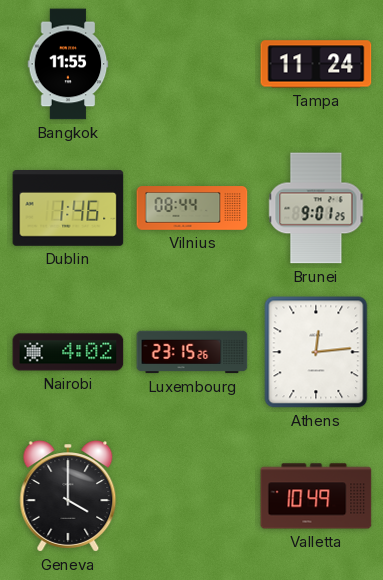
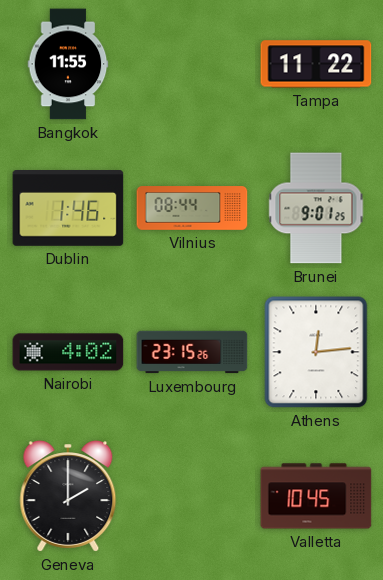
Tampa: 11:24 -> 11:22 (316, 64)
Geneva: 4:00 -> 2:00 (68, 496)
Valletta: 10:49 -> 10:45 (316, 496)
